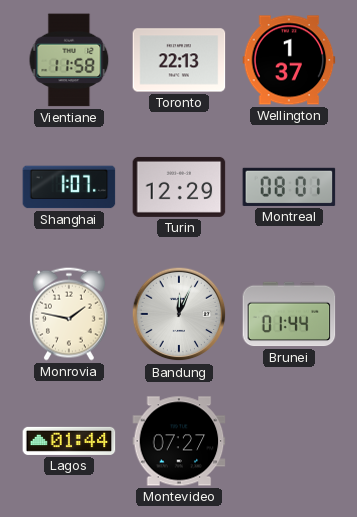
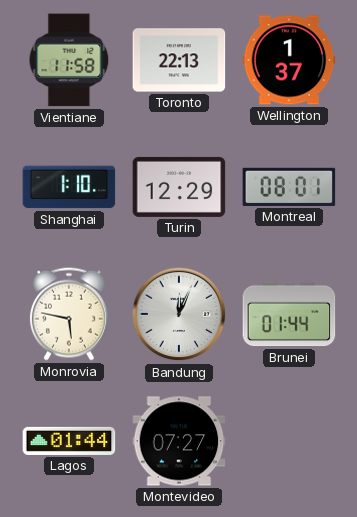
Shanghai: 1:07 -> 1:10 (69, 187)
Monrovia: 1:47 -> 5:47 (69, 314)
